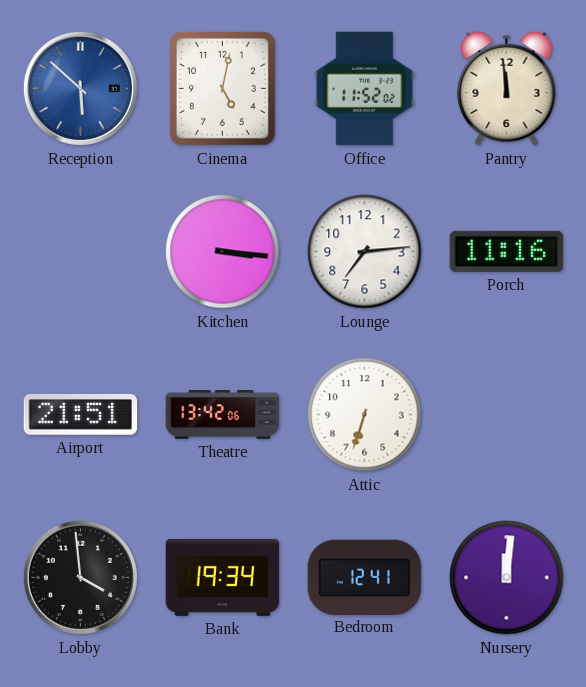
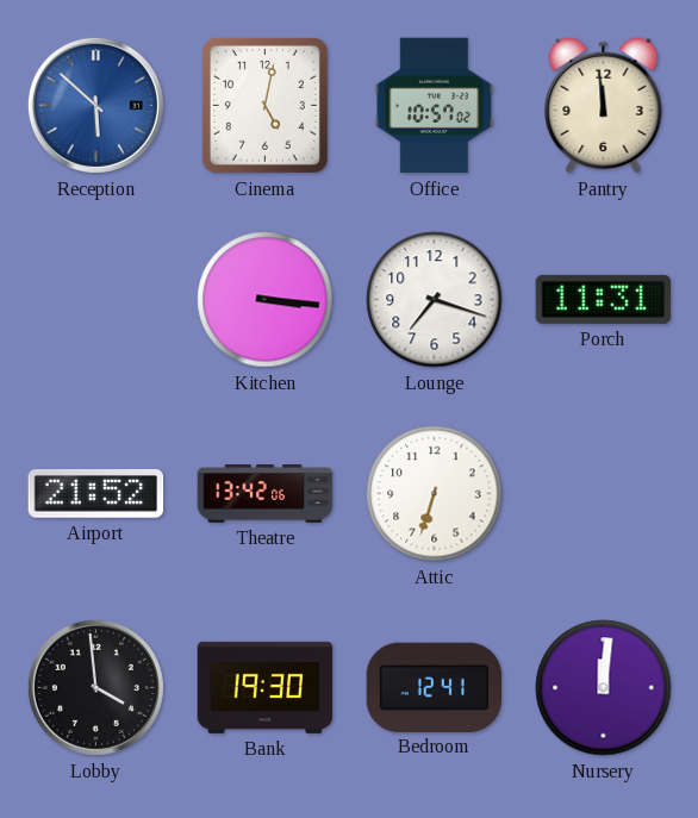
Office: 11:52 -> 10:57 (435, 106)
Lounge: 7:14 -> 7:18 (435, 300)
Porch: 11:16 -> 11:31 (604, 299)
Airport: 21:51 -> 21:52 (96, 494)
Bank: 19:34 -> 19:30 (266, 687)
